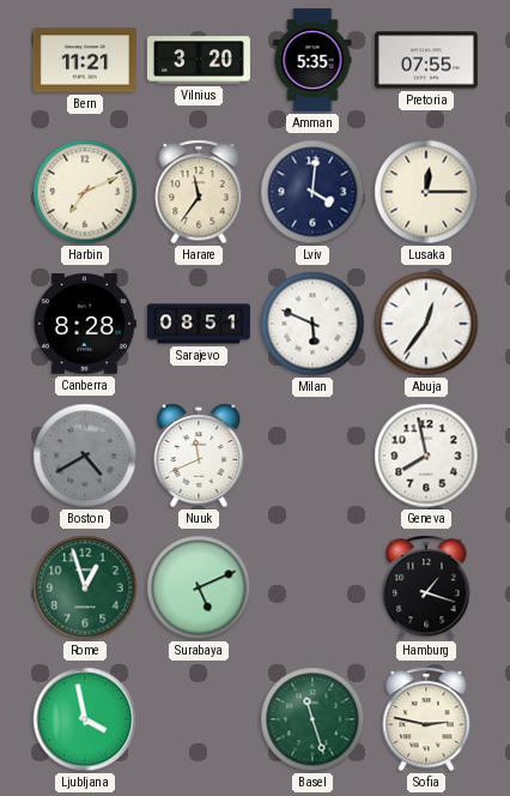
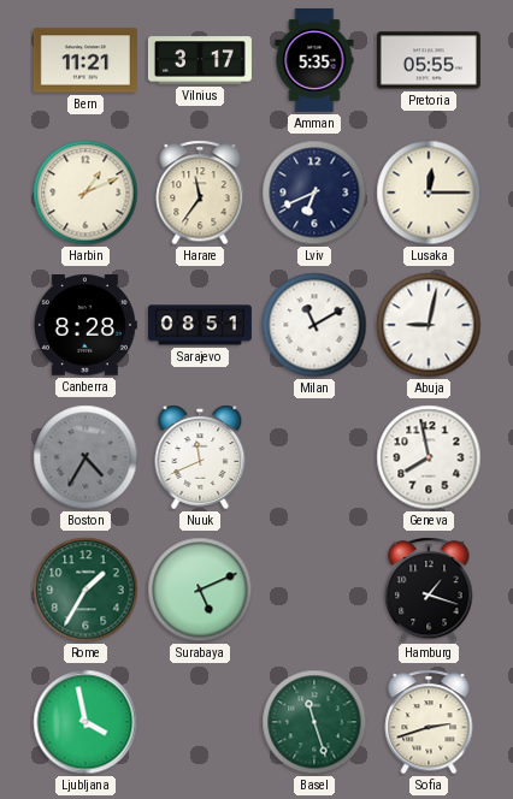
Vilnius: 3:20 -> 3:17 (200, 60)
Pretoria: 07:55 -> 05:55 (429, 60)
Harbin: 7:11 -> 1:11 (85, 193)
Lviv: 4:01 -> 6:41 (314, 193)
Milan: 5:49 -> 11:10 (314, 325)
Abuja: 12:36 -> 9:02 (429, 325)
Boston: 4:40 -> 4:35 (85, 457)
Rome: 12:57 -> 1:35 (85, 590)
Sofia: 2:47 -> 2:42 (429, 722)
